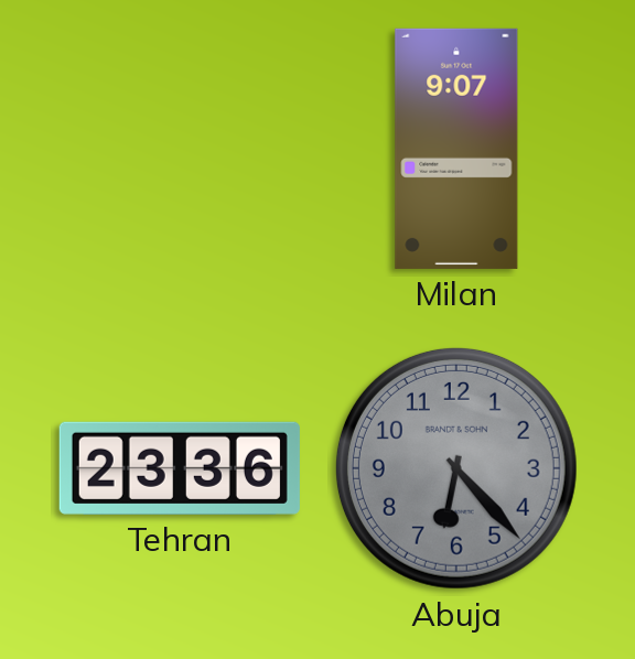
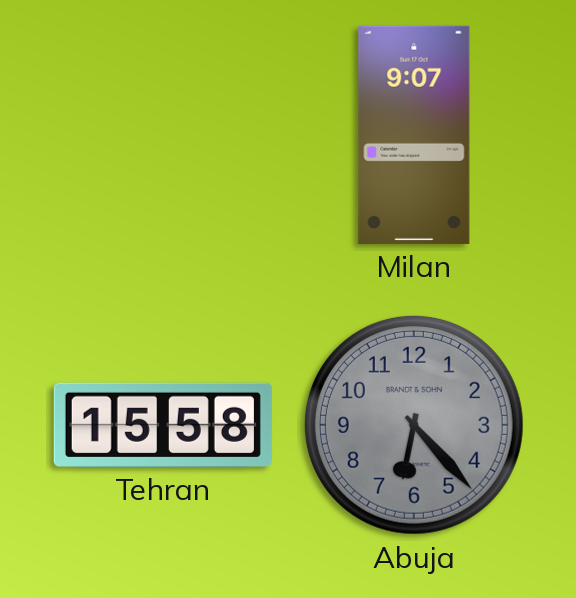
Tehran: 23:36 -> 15:58 (163, 425)
